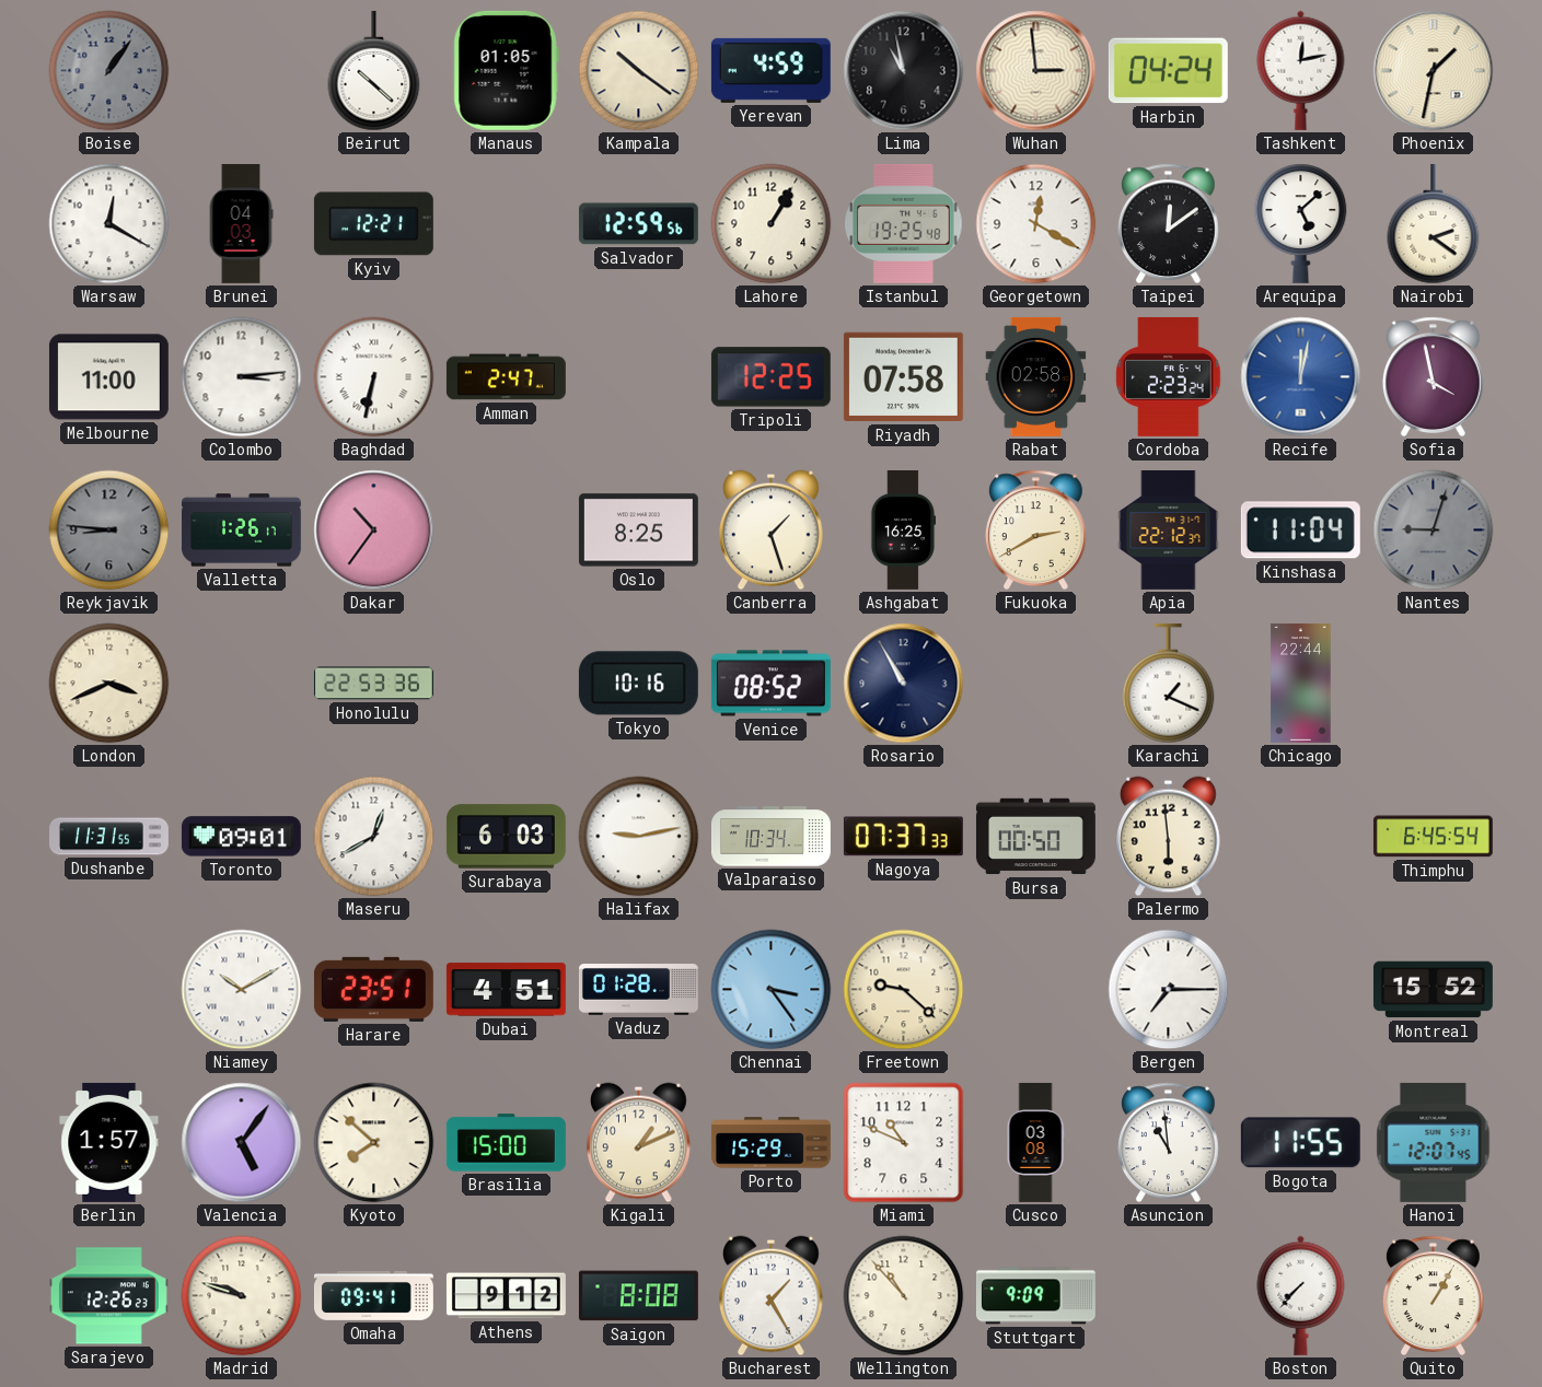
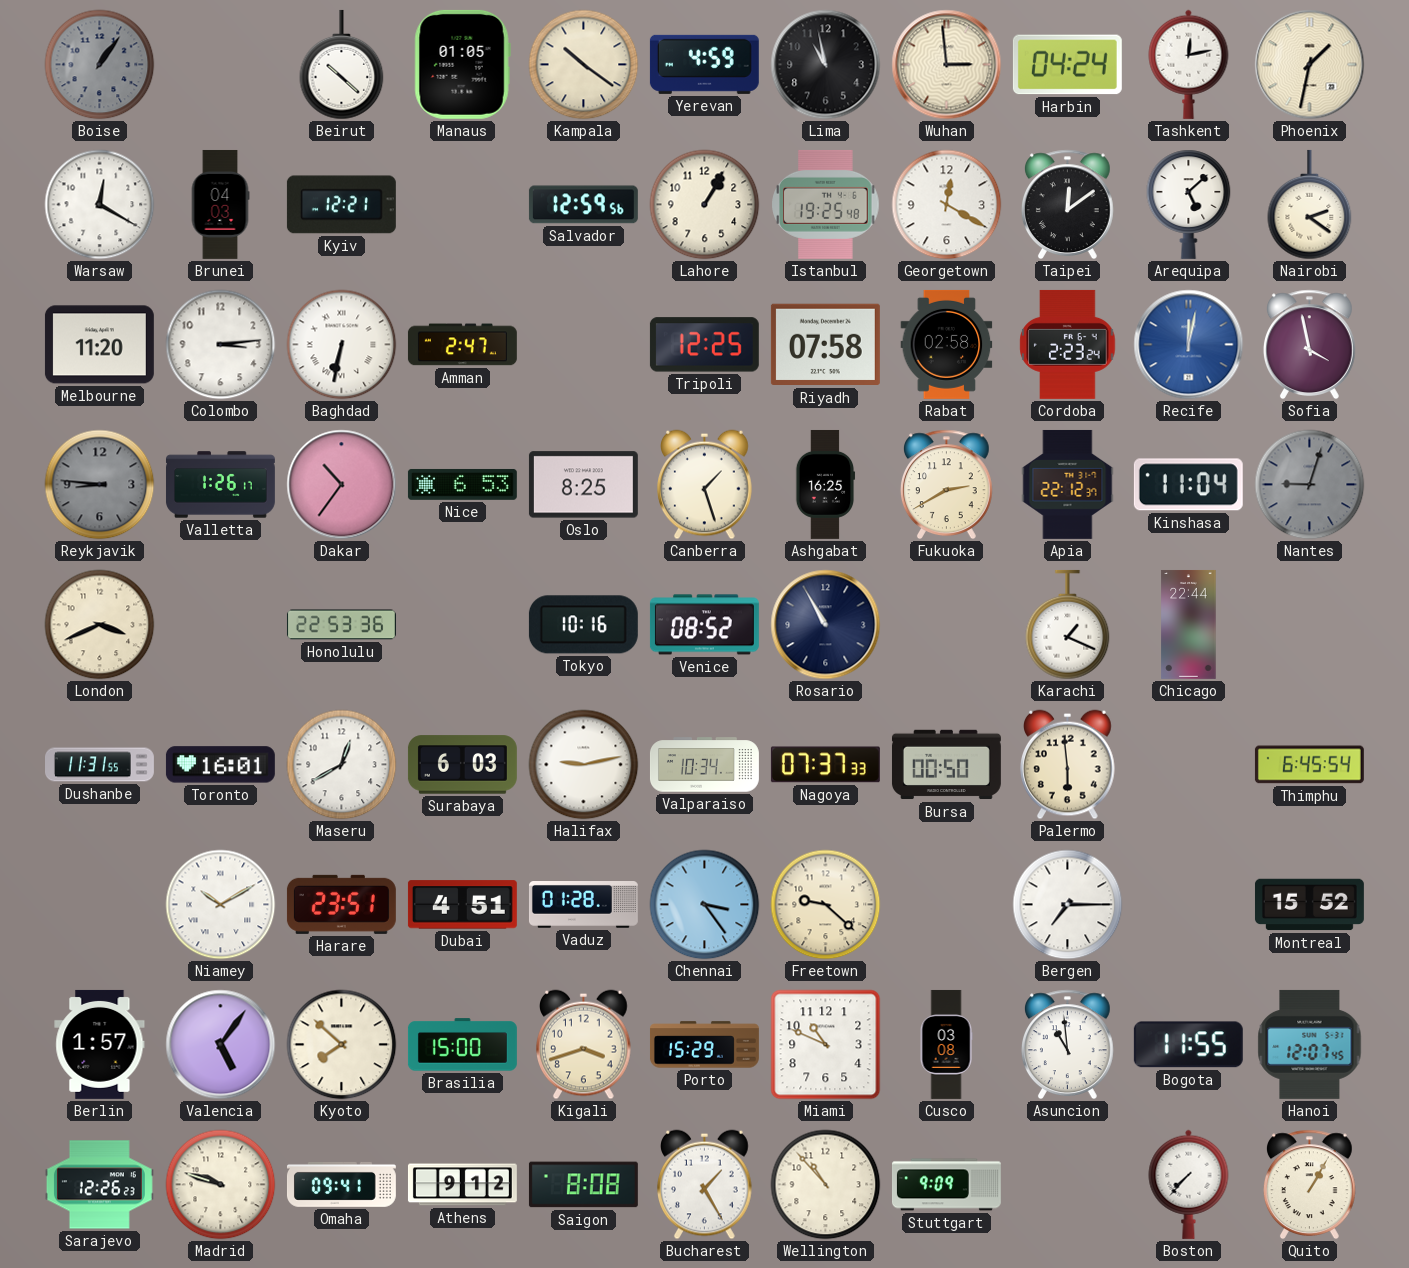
Melbourne: 11:00 -> 11:20 (99, 345)
Nice: none -> 6:53 (462, 484)
Toronto: 09:01 -> 16:01 (220, 765)
Kigali: 1:11 -> 3:42 (584, 1045)
